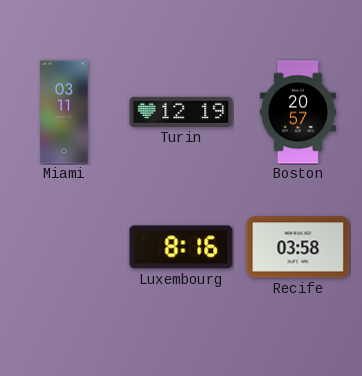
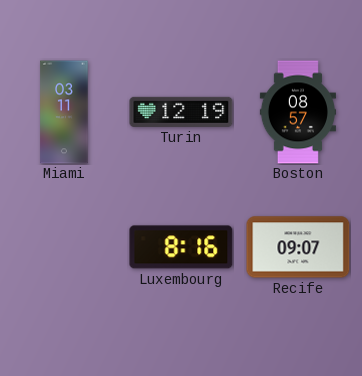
Boston: 20:57 -> 08:57 (298, 112)
Recife: 03:58 -> 09:07 (298, 247)
